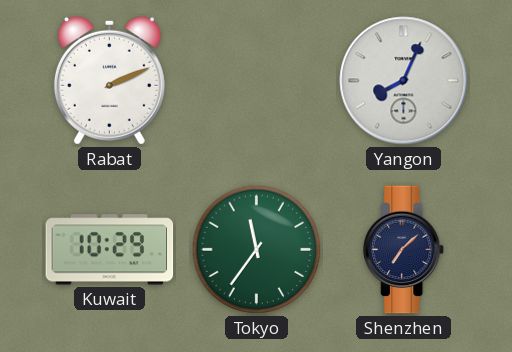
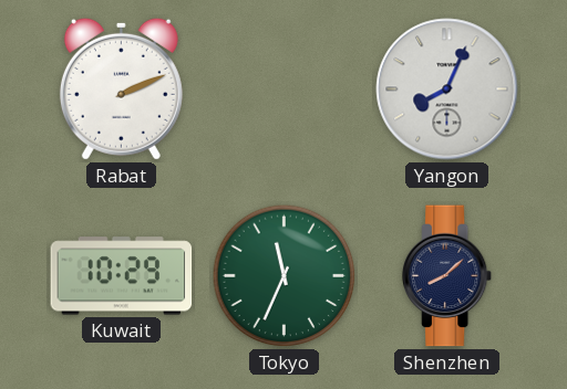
Tokyo: 11:36 -> 11:34 (285, 276)
Shenzhen: 7:08 -> 8:08 (447, 276)
